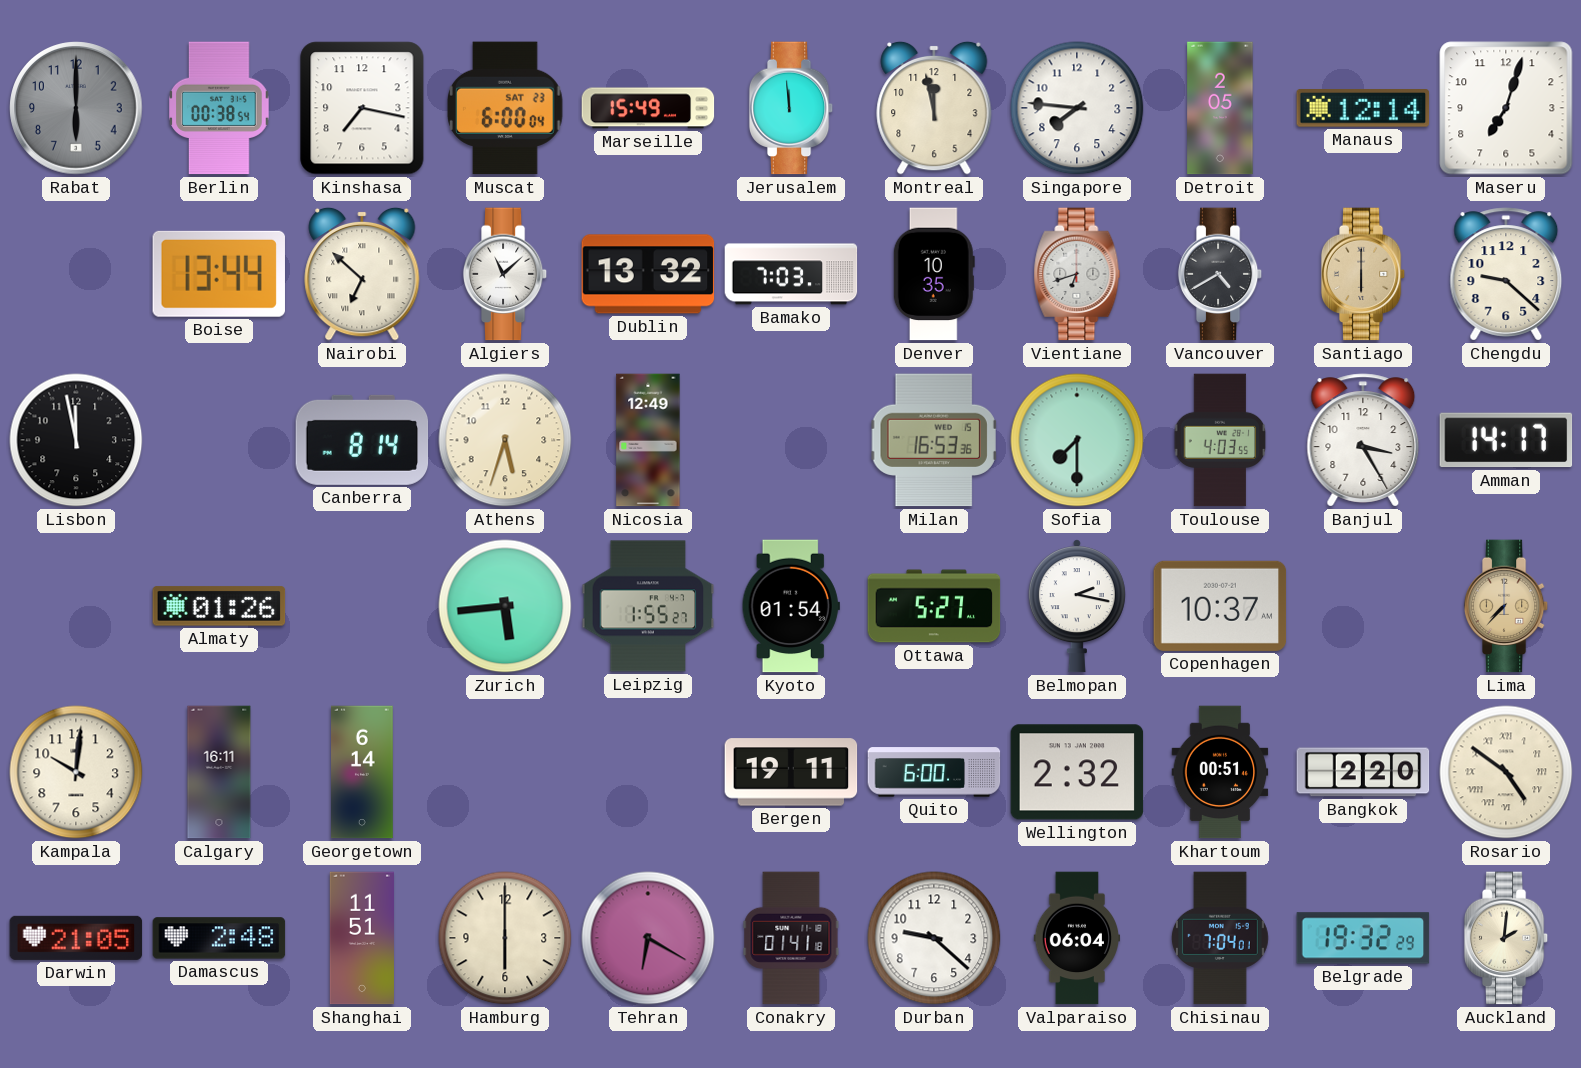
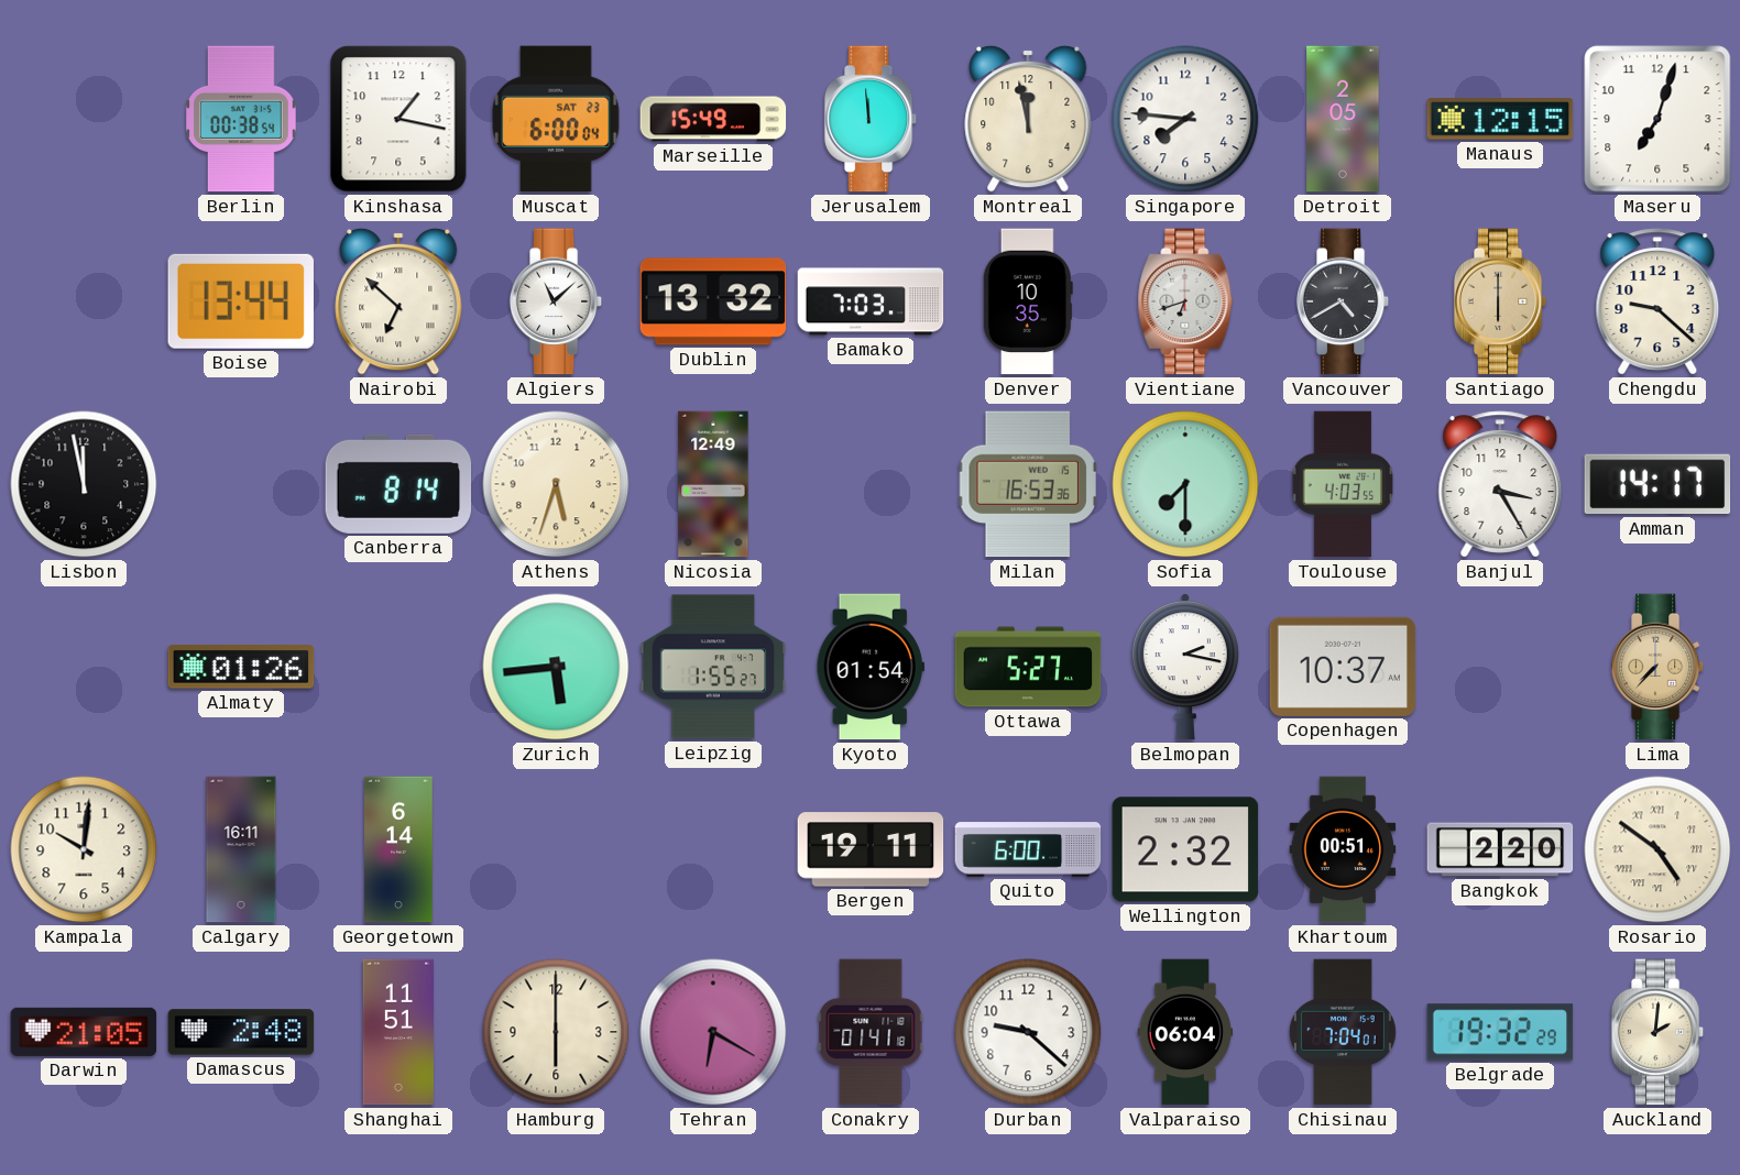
Rabat: 6:00 -> none (76, 108)
Kinshasa: 7:17 -> 1:17 (398, 119)
Manaus: 12:14 -> 12:15 (1500, 120)
